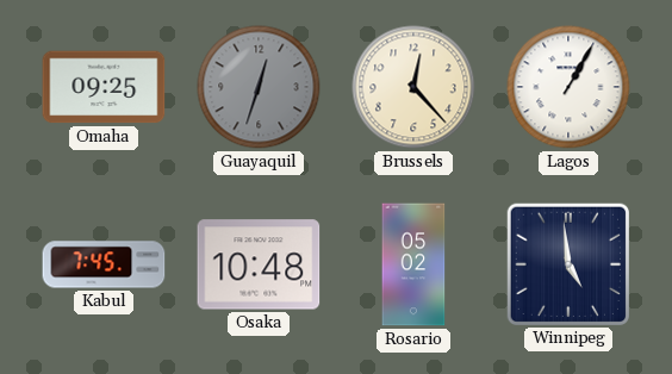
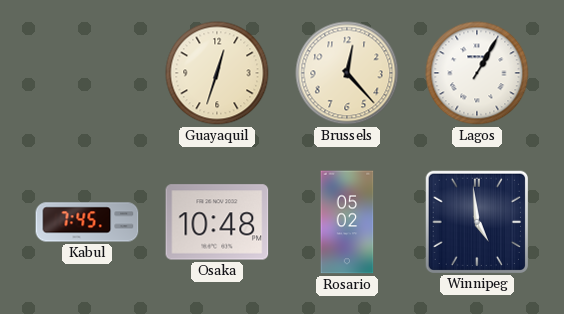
Omaha: 09:25 -> none (104, 87)
Guayaquil dial: grey -> cream (217, 73)
